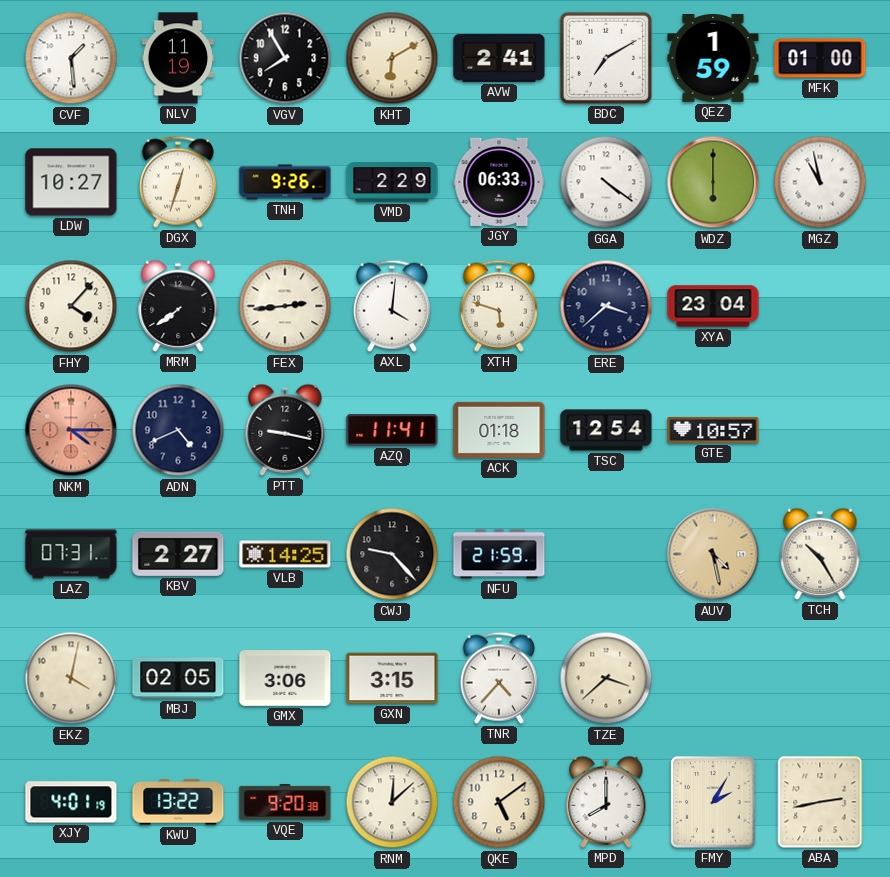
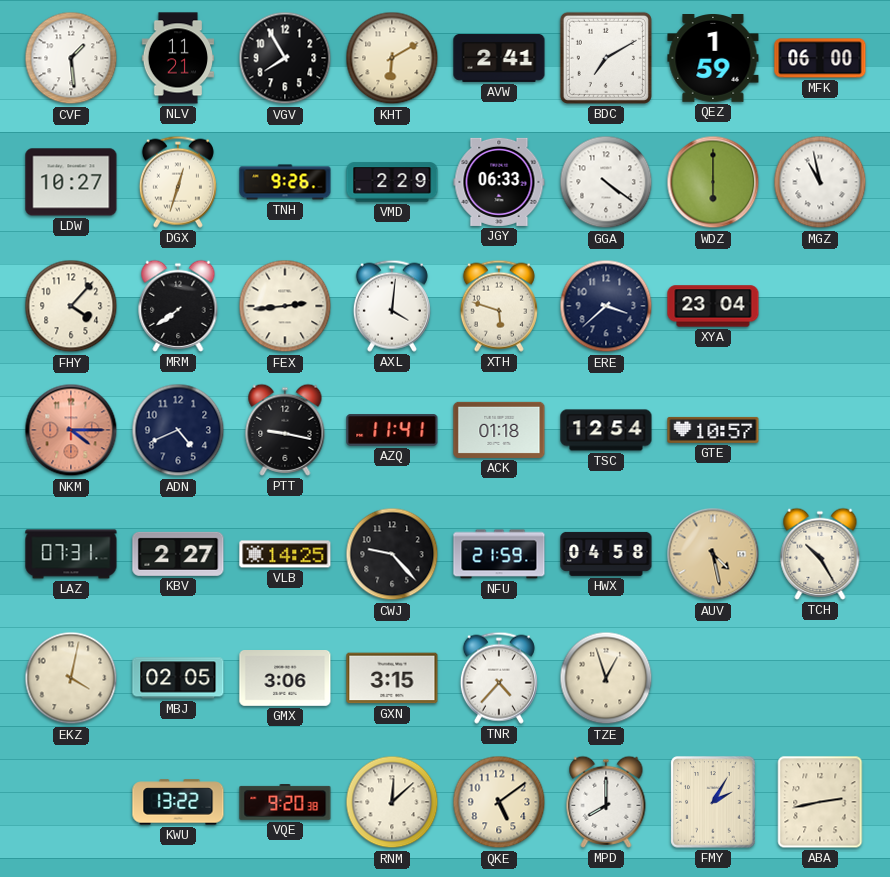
NLV: 11:19 -> 11:21 (178, 58)
MFK: 01:00 -> 06:00 (820, 58)
HWX: none -> 04:58 (606, 554)
TZE: 3:38 -> 12:57 (606, 678)
XJY: 4:01 -> none (71, 802)
